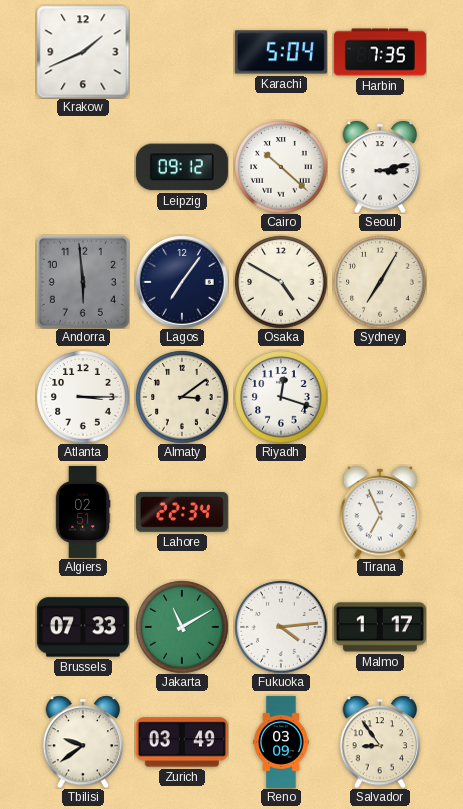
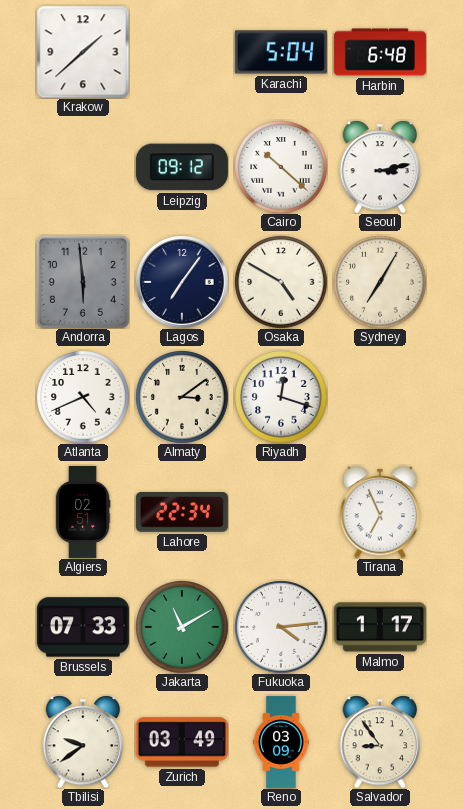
Krakow: 1:41 -> 1:38 (83, 52)
Harbin: 7:35 -> 6:48 (380, 52)
Atlanta: 3:15 -> 4:41 (83, 397)
